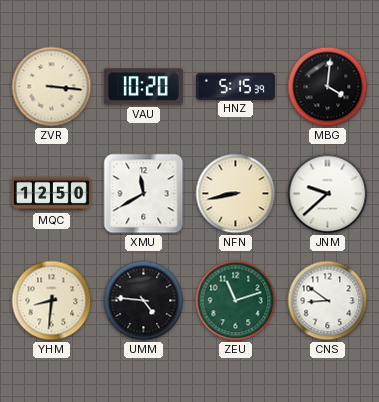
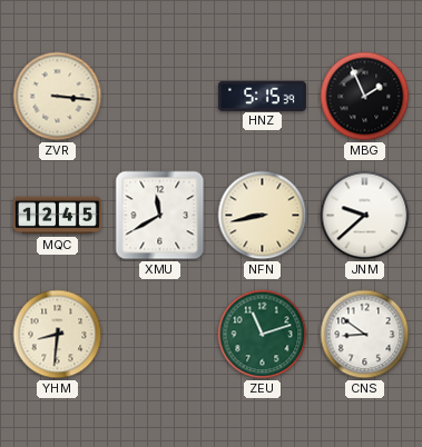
VAU: 10:20 -> none (143, 87)
MBG: 4:01 -> 1:56 (365, 97)
MQC: 12:50 -> 12:45 (58, 216)
UMM: 4:46 -> none (144, 301)
